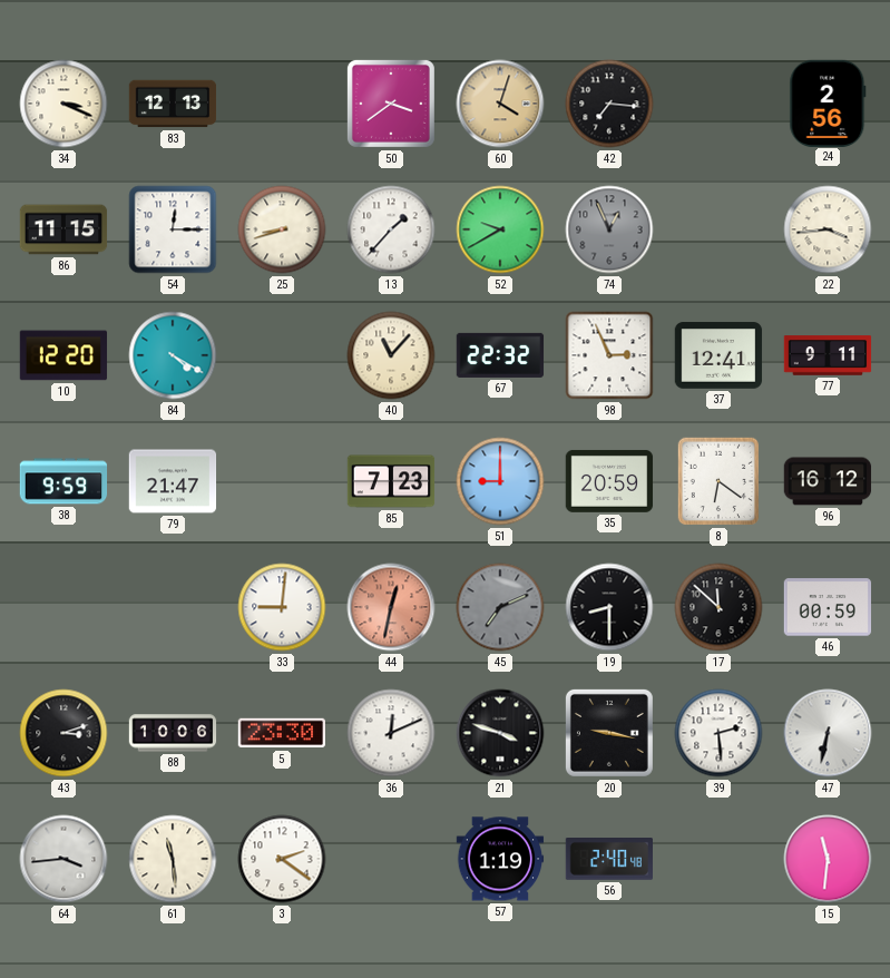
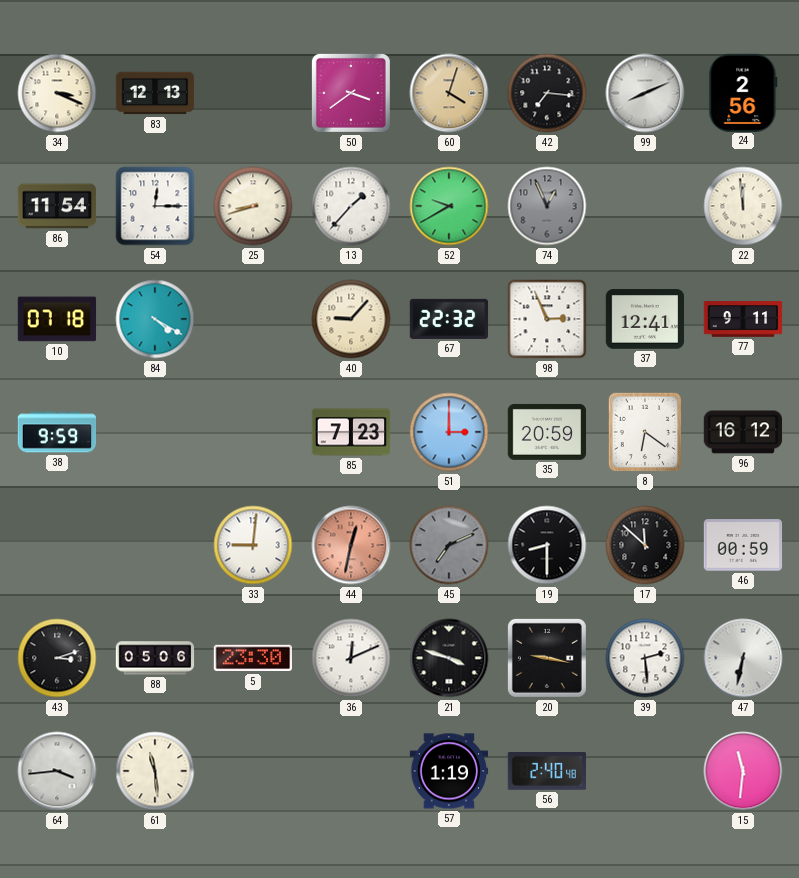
99: none -> 8:11 (645, 93)
86: 11:15 -> 11:54 (57, 206)
22: 3:44 -> 11:59 (743, 206)
10: 12:20 -> 07:18 (57, 319)
40: 11:07 -> 9:07 (351, 319)
79: 21:47 -> none (173, 481)
51: 9:00 -> 3:00 (449, 432)
88: 10:06 -> 05:06 (155, 658)
3: 2:21 -> none (282, 859)
